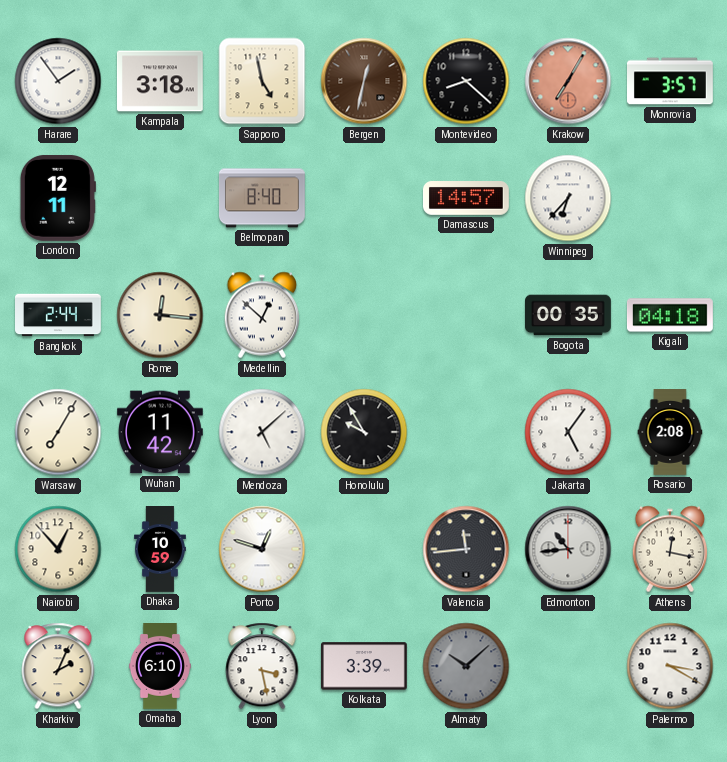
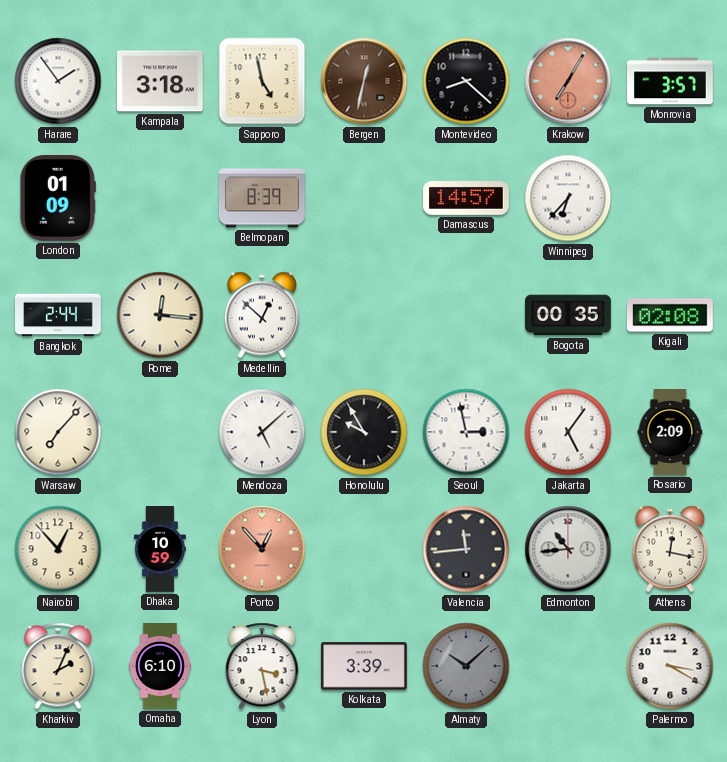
London: 12:11 -> 01:09 (58, 198)
Belmopan: 8:40 -> 8:39 (262, 198)
Kigali: 04:18 -> 02:08 (670, 315)
Warsaw: 7:05 -> 7:07 (58, 432)
Wuhan: 11:42 -> none (160, 432)
Seoul: none -> 2:58 (466, 432)
Rosario: 2:08 -> 2:09 (670, 433)
Porto: 12:48 -> 12:53 (262, 549)
Porto dial: white -> salmon (262, 549)
